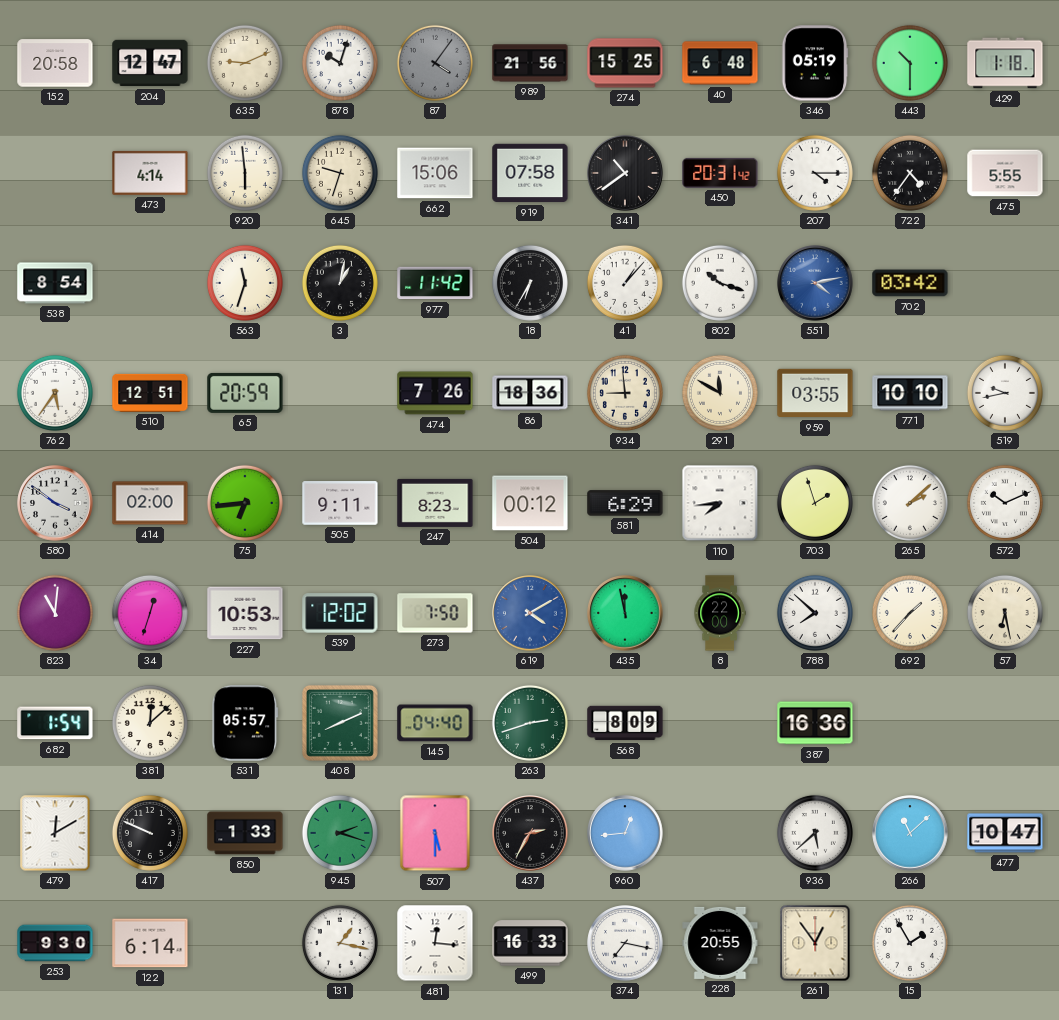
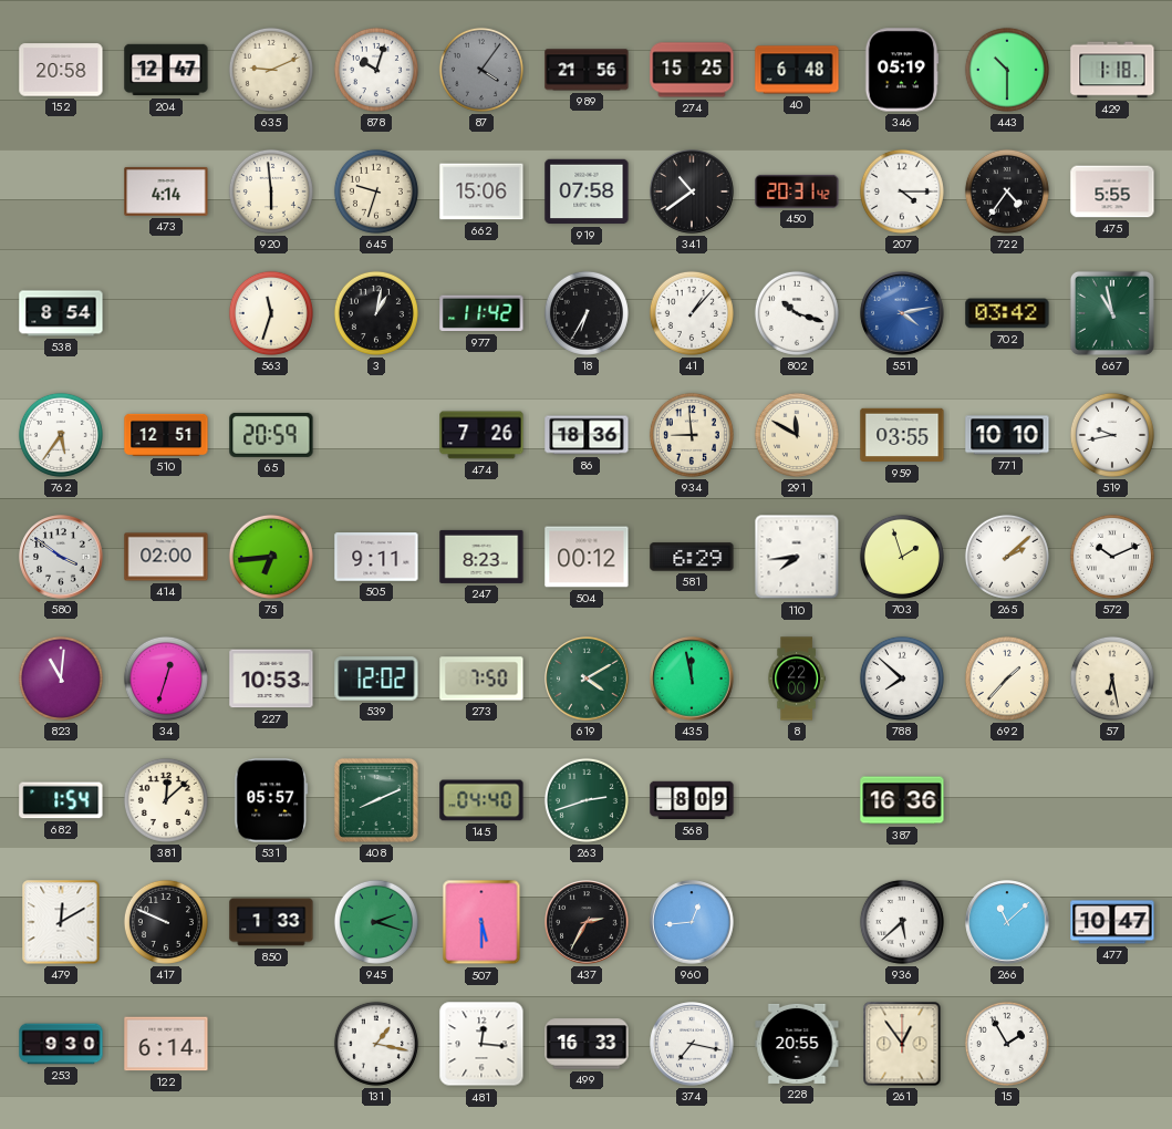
667: none -> 10:58 (1112, 313)
619 dial: blue -> green (587, 679)
